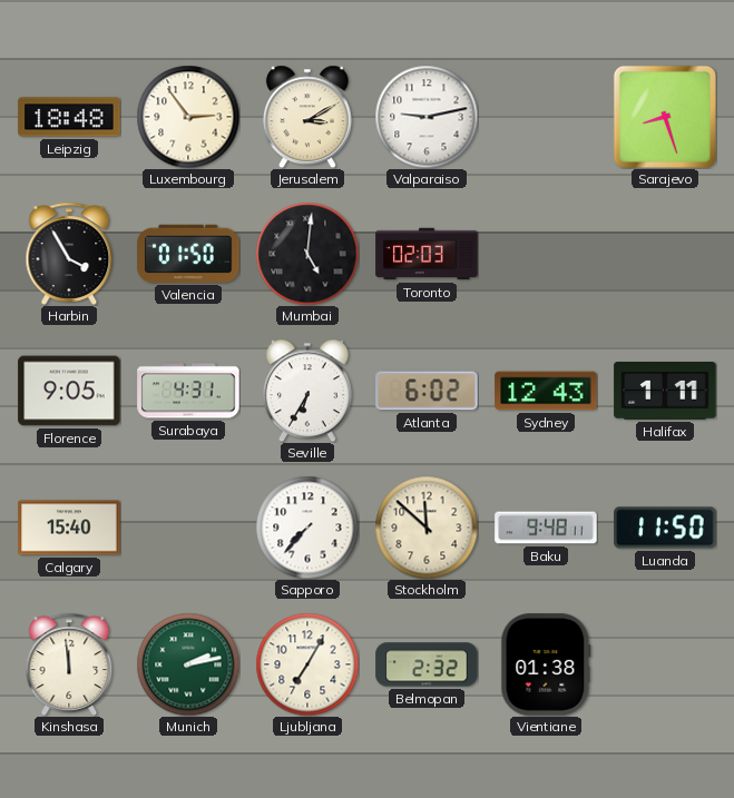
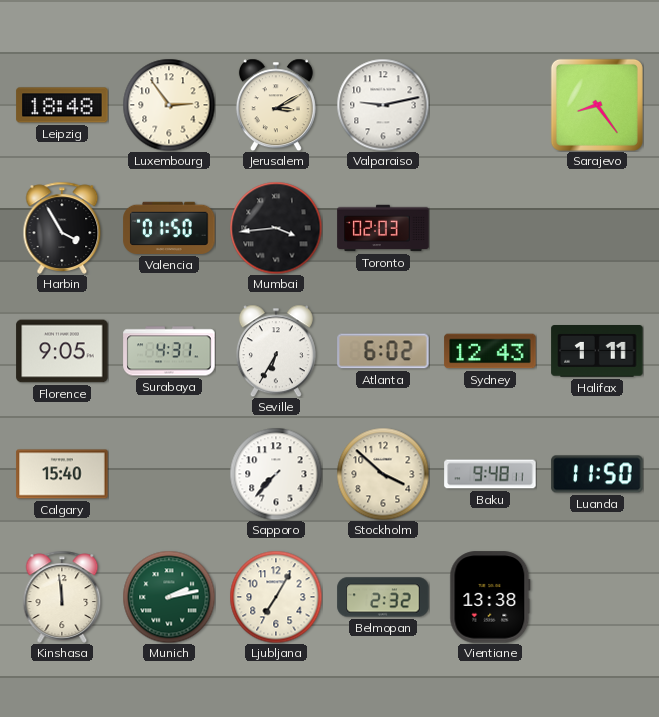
Sarajevo: 8:27 -> 8:24 (597, 105)
Mumbai: 5:01 -> 3:44 (276, 228)
Stockholm: 11:52 -> 3:52 (383, 474)
Vientiane: 01:38 -> 13:38 (490, 597)
